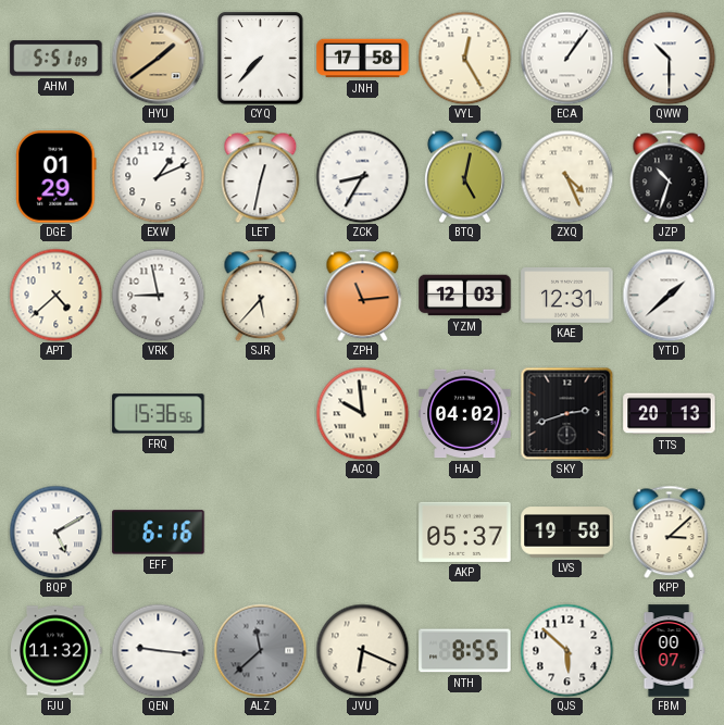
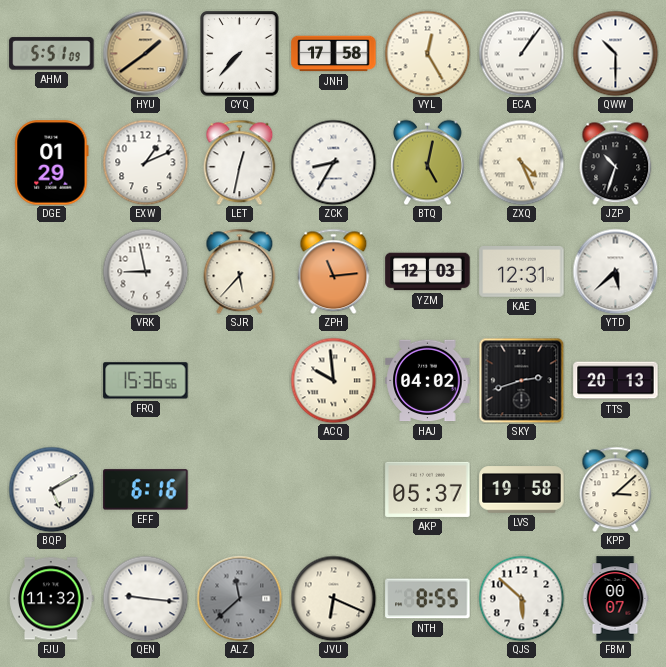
APT: 4:38 -> none (55, 295)
YTD: 1:38 -> 5:38 (615, 271)
